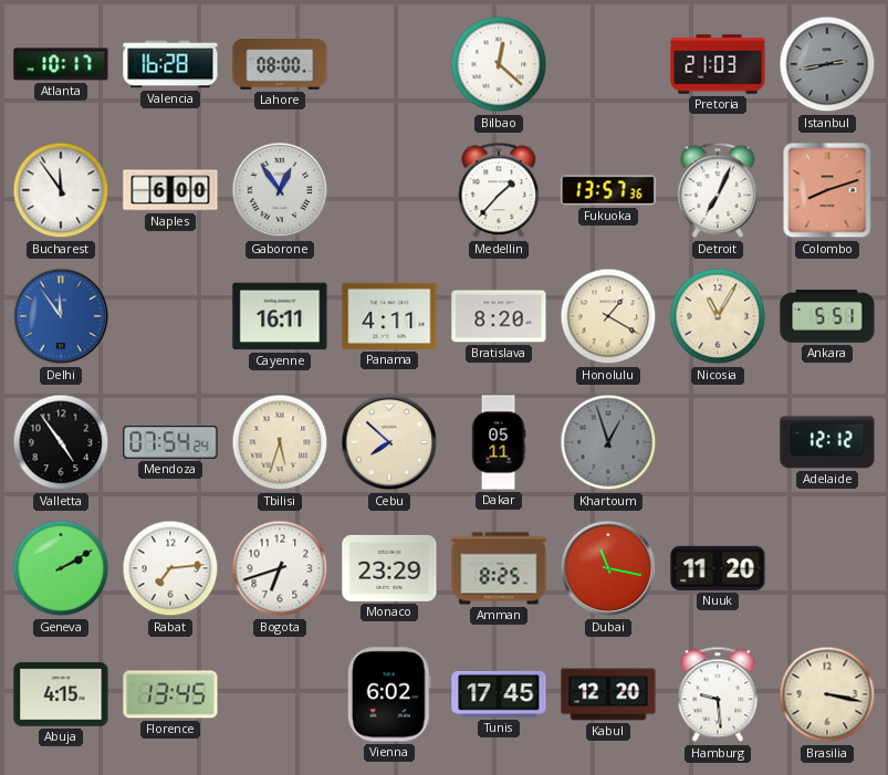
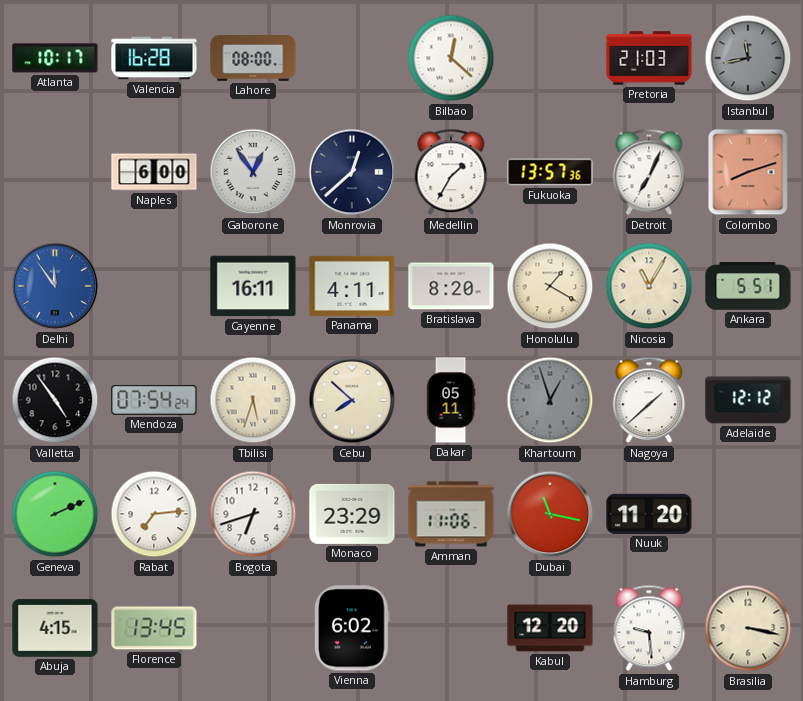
Istanbul: 2:43 -> 11:43 (748, 58)
Bucharest: 11:54 -> none (61, 190)
Monrovia: none -> 12:38 (352, 172)
Medellin: 1:37 -> 1:35 (451, 172)
Nagoya: none -> 1:38 (649, 400)
Geneva: 2:10 -> 2:11 (55, 514)
Amman: 8:25 -> 11:06 (451, 514)
Tunis: 17:45 -> none (499, 694)
